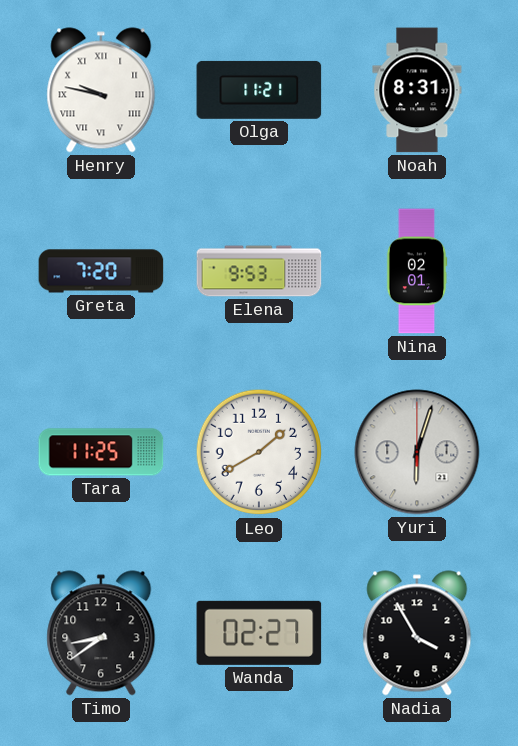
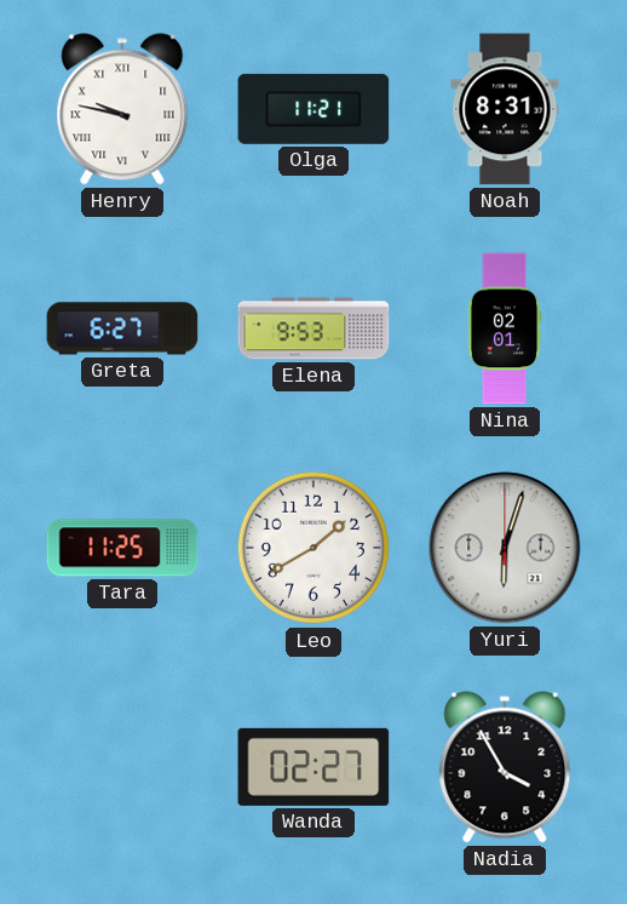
Greta: 7:20 -> 6:27 (122, 328)
Timo: 8:39 -> none (101, 633)
